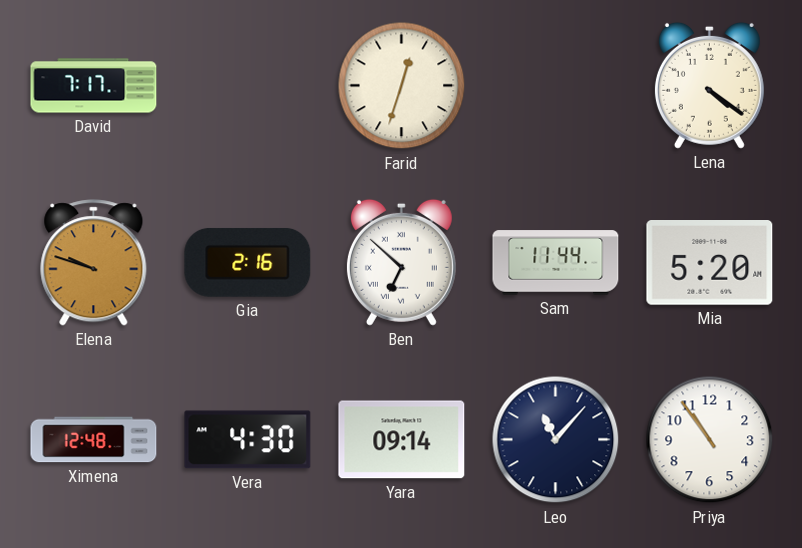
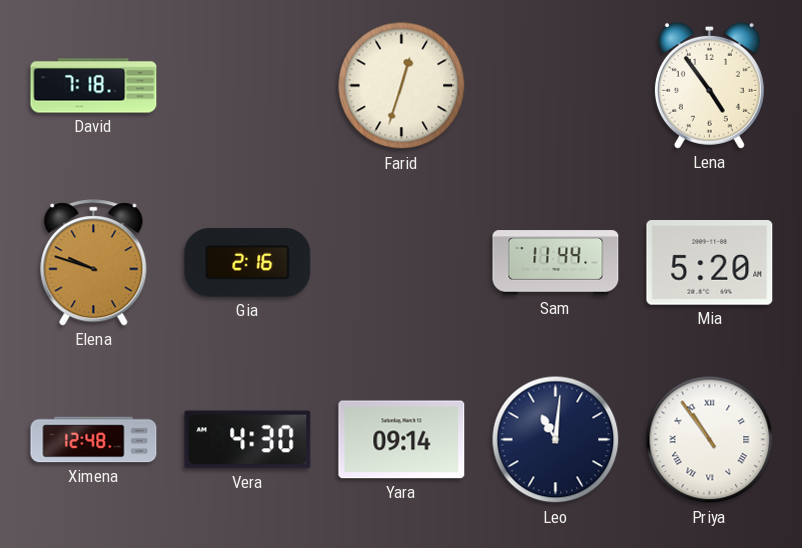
David: 7:17 -> 7:18 (94, 86)
Lena: 4:21 -> 4:54 (709, 85)
Ben: 6:52 -> none (401, 262)
Leo: 11:07 -> 11:01 (556, 440)
Priya numerals: Arabic -> Roman (710, 440)
